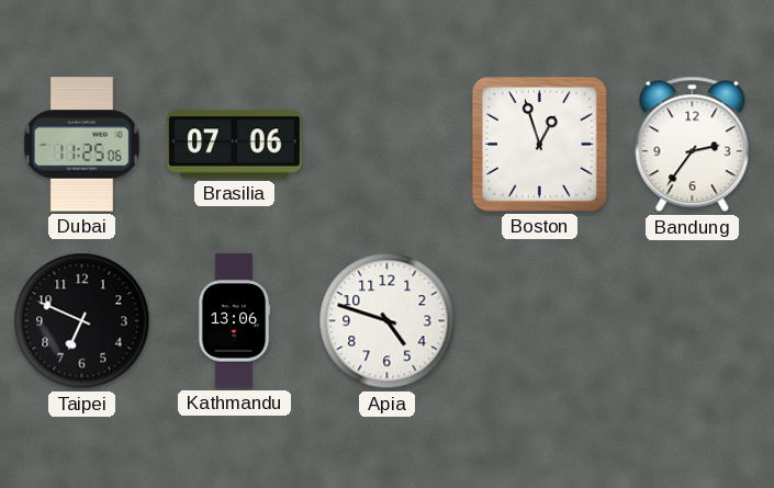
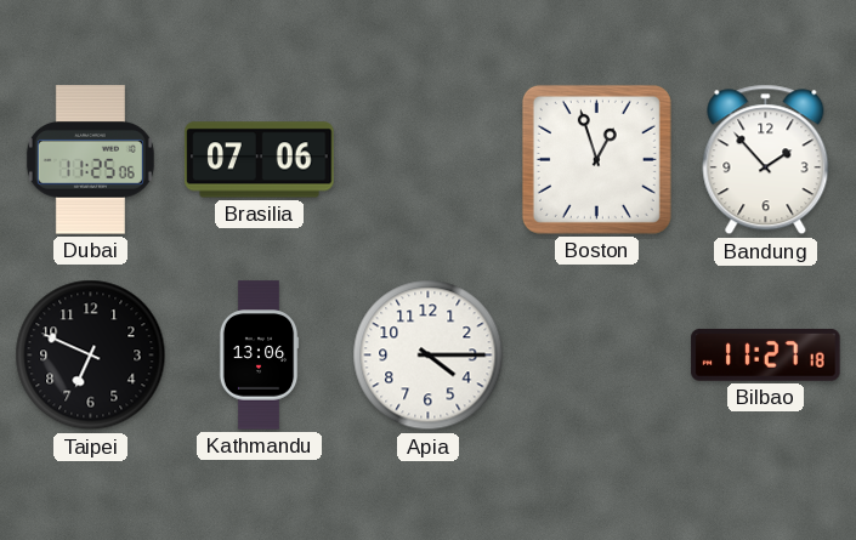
Bandung: 2:36 -> 1:53 (766, 160)
Apia: 4:48 -> 4:15 (429, 356)
Bilbao: none -> 11:27 (766, 356)
